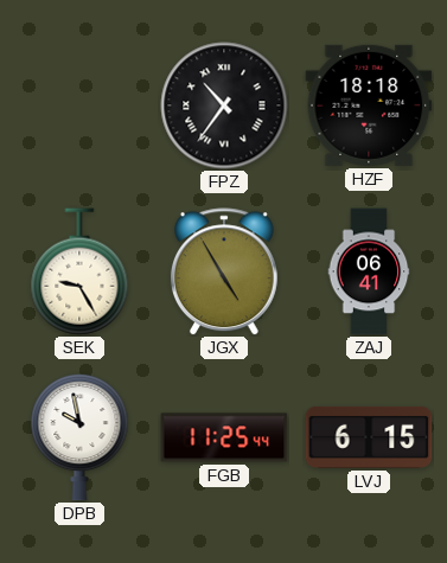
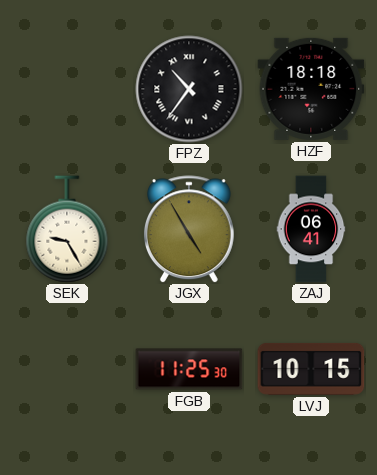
DPB: 9:58 -> none (79, 439)
FGB: 11:25:44 -> 11:25:30 (189, 369)
LVJ: 6:15 -> 10:15 (311, 369)
